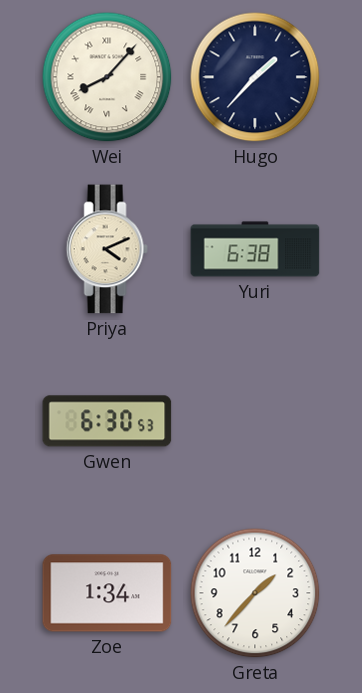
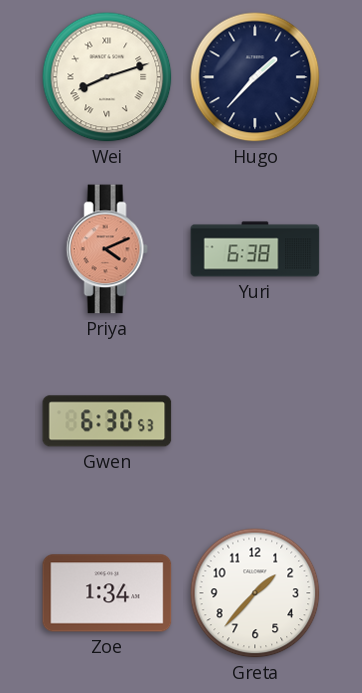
Wei: 8:07 -> 8:12 (107, 77)
Priya dial: cream -> salmon (107, 249)
